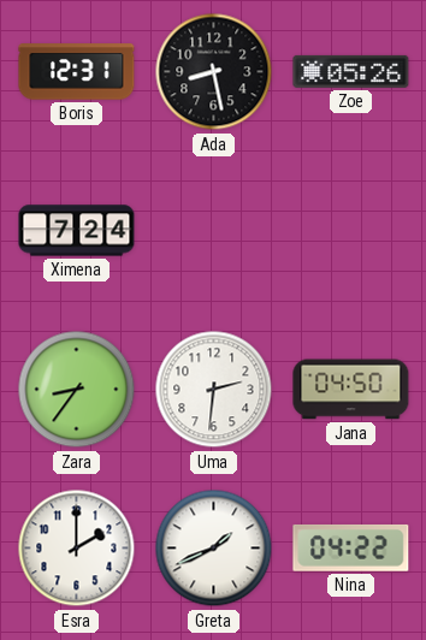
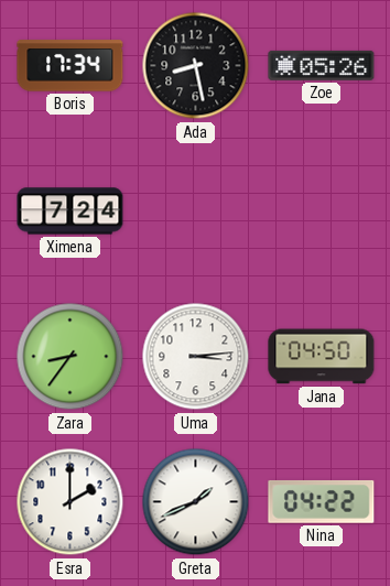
Boris: 12:31 -> 17:34 (71, 66)
Uma: 2:31 -> 3:14 (196, 357)
